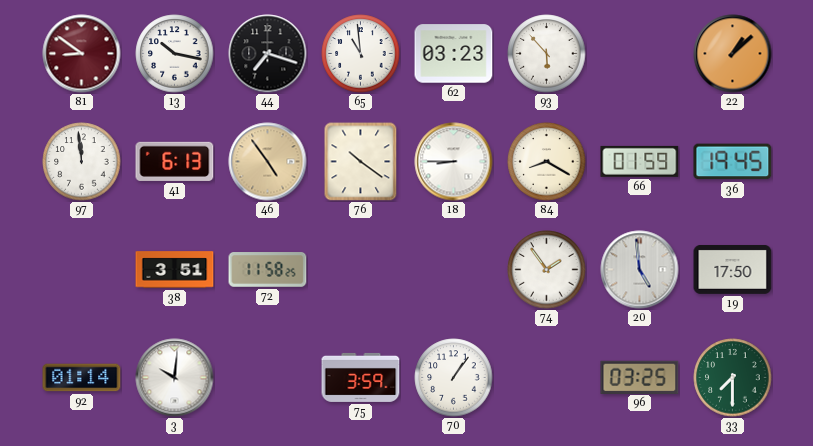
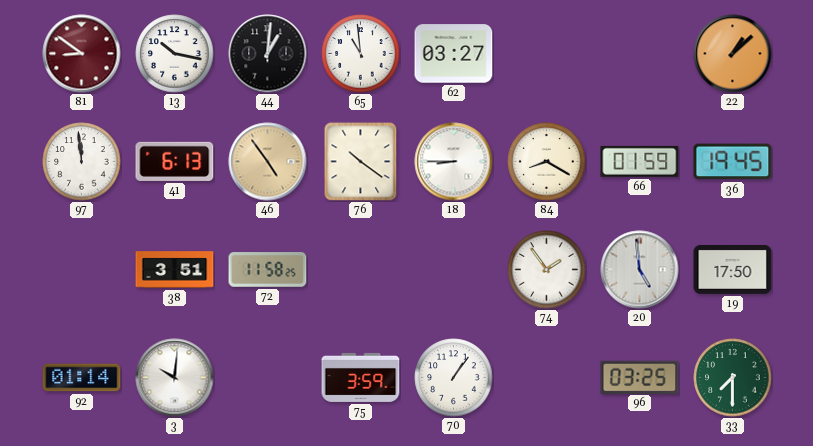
44: 7:18 -> 1:01 (268, 54)
62: 03:23 -> 03:27 (454, 54)
93: 5:53 -> none (547, 54)
